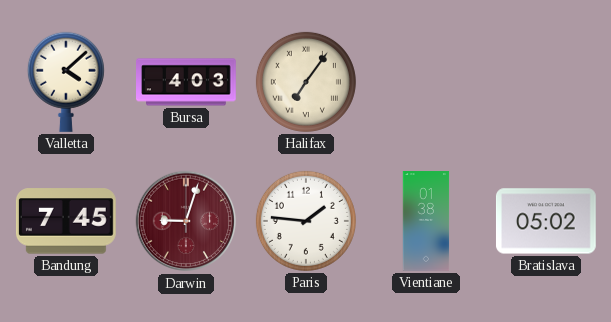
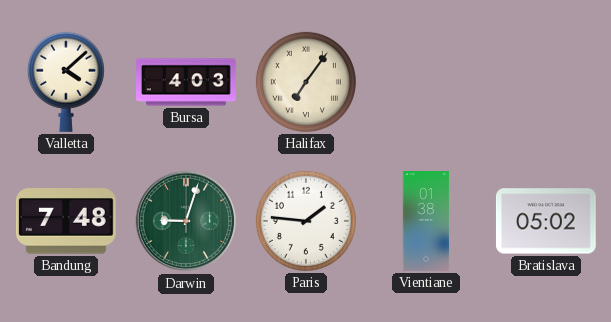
Bandung: 7:45 -> 7:48 (66, 221)
Darwin dial: burgundy -> green (186, 221)
